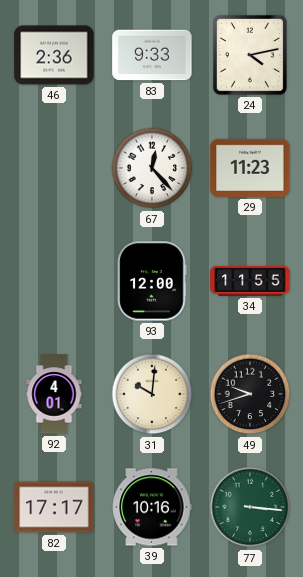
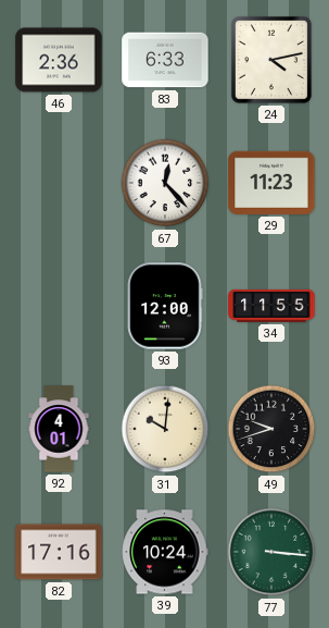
83: 9:33 -> 6:33 (165, 60)
82: 17:17 -> 17:16 (59, 552)
39: 10:16 -> 10:24 (165, 552)
